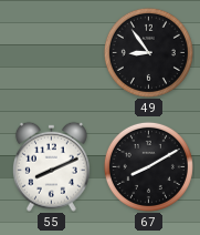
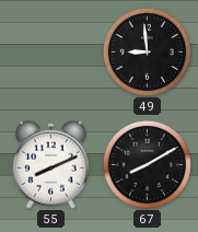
49: 8:54 -> 8:59 (147, 51)
